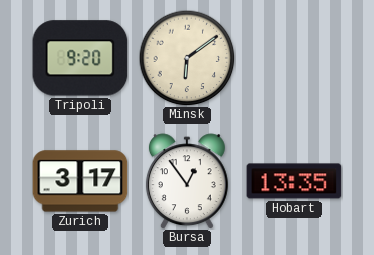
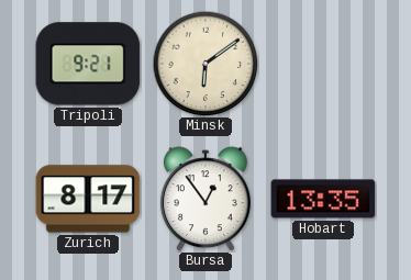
Tripoli: 9:20 -> 9:21 (88, 64)
Zurich: 3:17 -> 8:17 (88, 199)
